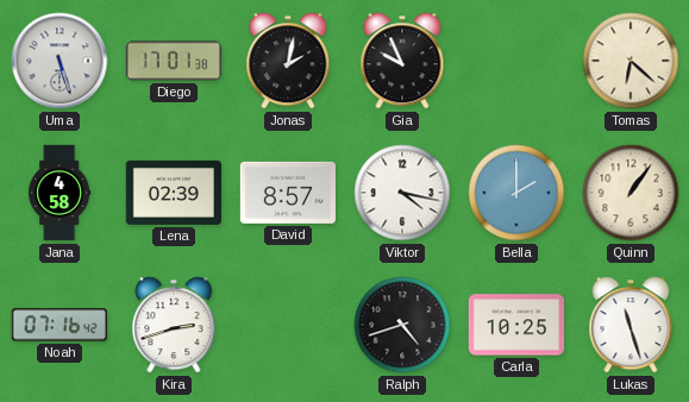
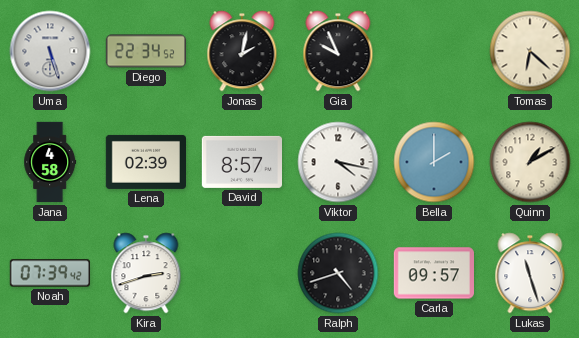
Diego: 17:01 -> 22:34 (145, 51)
Quinn: 1:06 -> 1:10 (530, 162)
Noah: 07:16 -> 07:39 (49, 273)
Carla: 10:25 -> 09:57 (433, 273)
